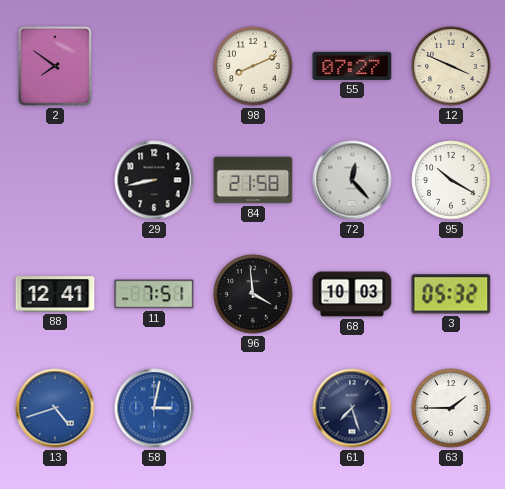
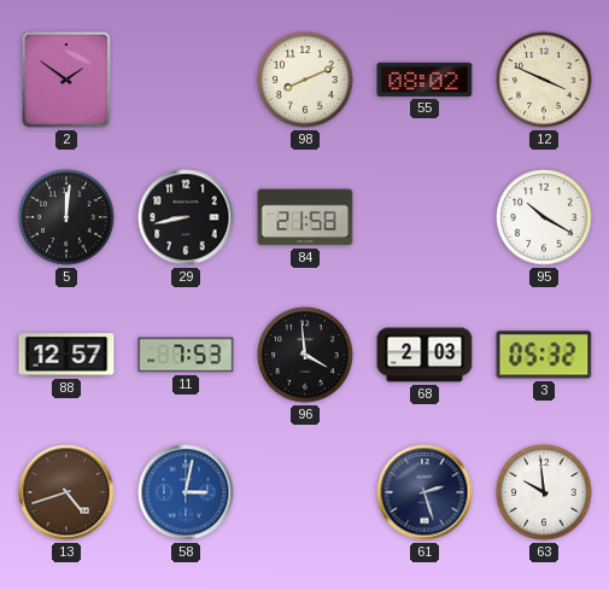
2: 7:51 -> 1:51 (68, 81)
55: 07:27 -> 08:02 (424, 80)
5: none -> 12:01 (66, 217)
72: 12:23 -> none (352, 180)
88: 12:41 -> 12:57 (66, 355)
11: 7:51 -> 7:53 (186, 355)
68: 10:03 -> 2:03 (424, 355)
13 dial: blue -> brown (66, 492)
61: 7:27 -> 2:27 (424, 492)
63: 1:45 -> 9:59 (544, 492)
